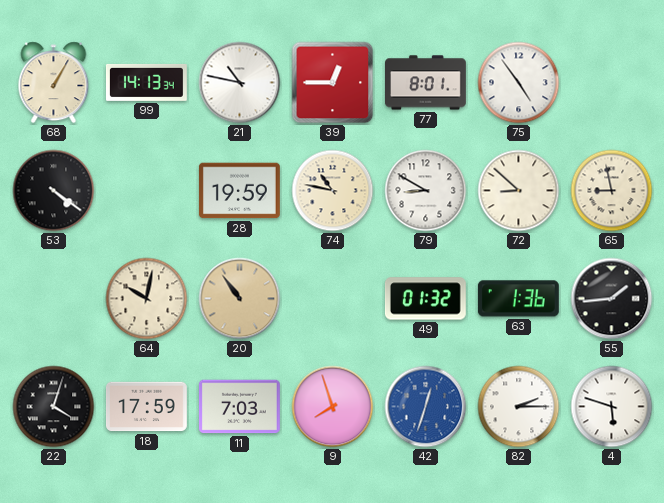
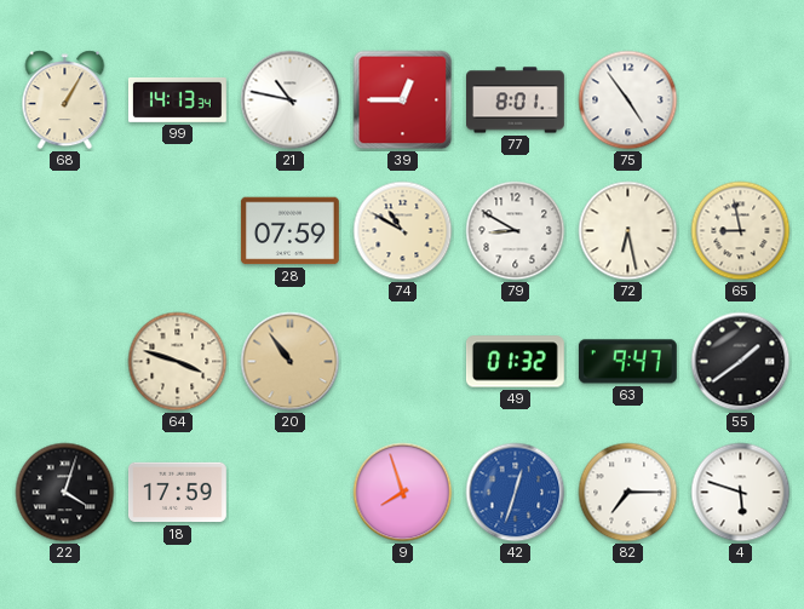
53: 4:21 -> none (54, 191)
28: 19:59 -> 07:59 (289, 231)
74: 10:47 -> 10:50 (403, 231)
72: 8:52 -> 6:28 (628, 231)
64: 10:02 -> 3:48 (178, 362)
63: 1:36 -> 9:47 (627, 362)
55: 1:44 -> 1:39 (741, 362)
11: 7:03 -> none (239, 407)
82: 2:15 -> 7:15 (628, 493)
